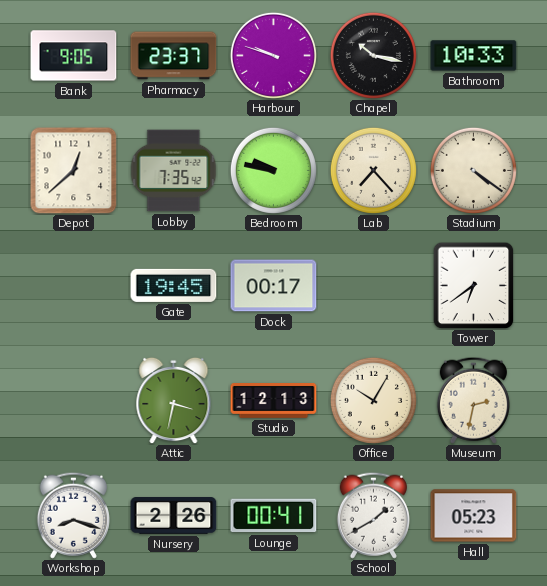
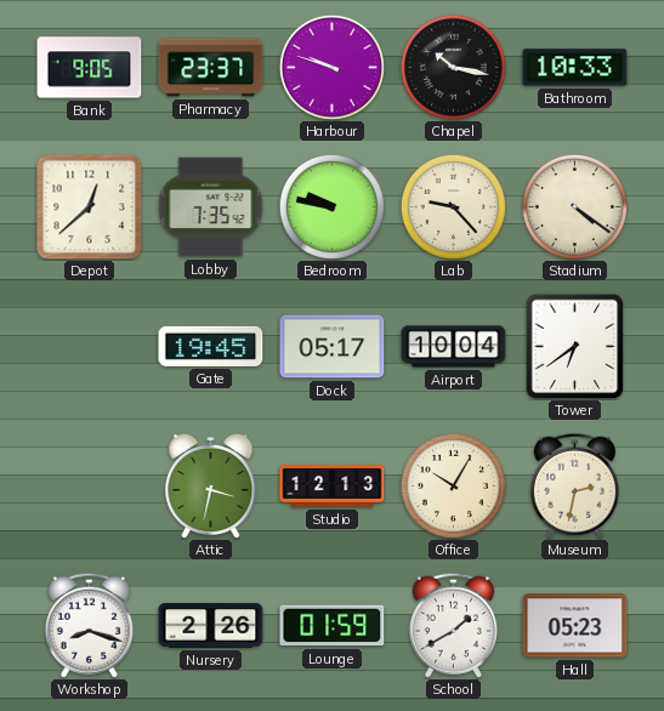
Lab: 7:23 -> 9:23 (453, 206)
Dock: 00:17 -> 05:17 (333, 347)
Airport: none -> 10:04 (454, 347)
Lounge: 00:41 -> 01:59 (333, 626)
